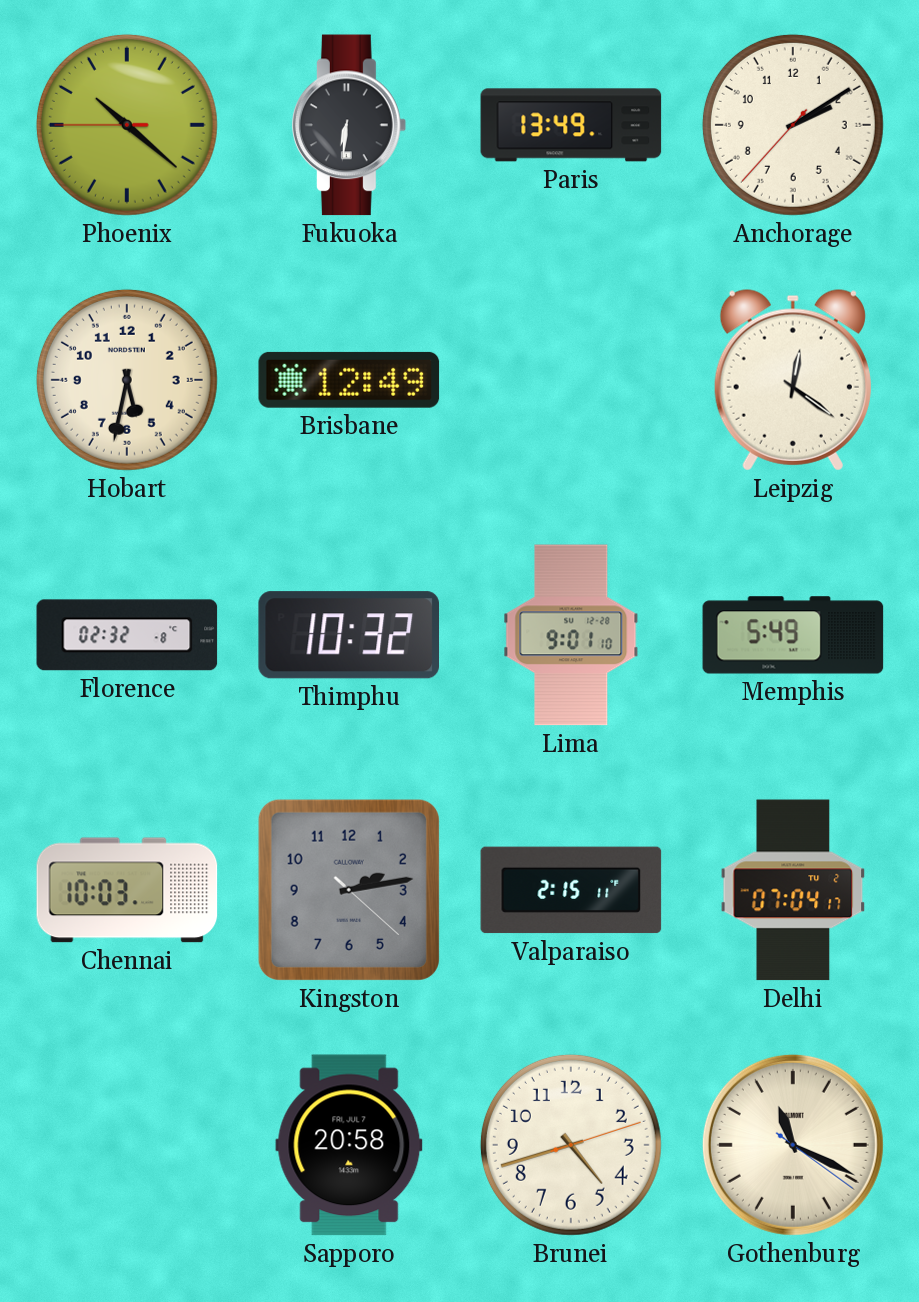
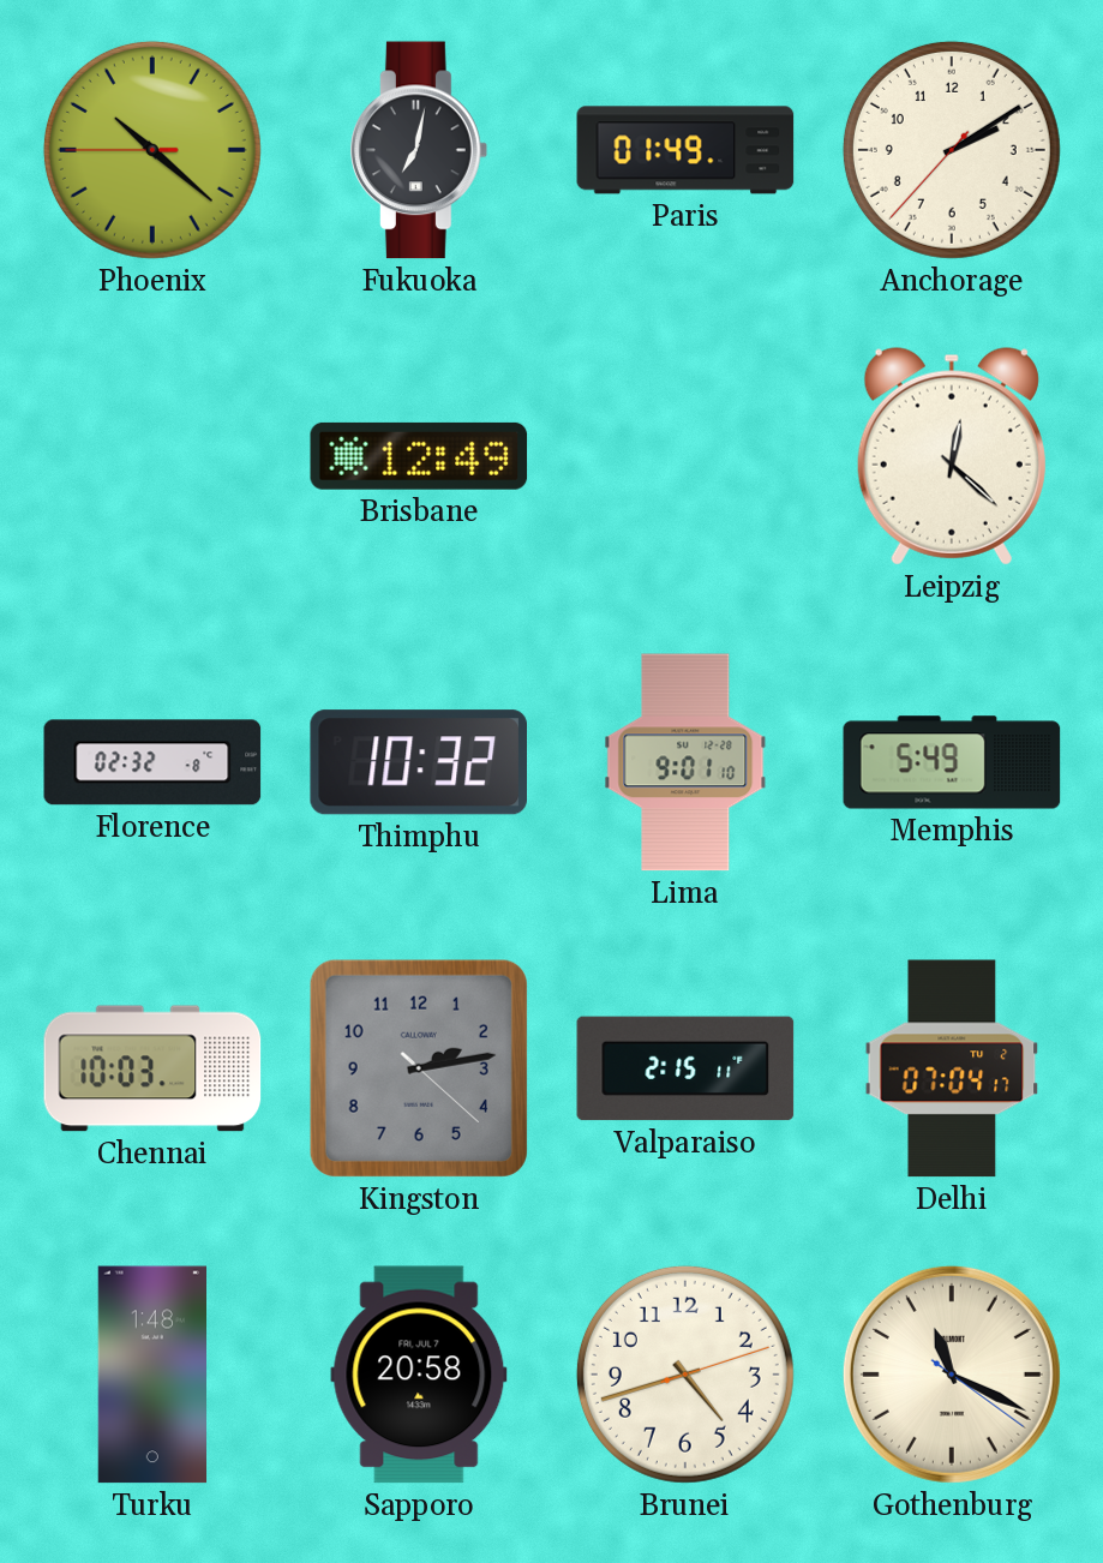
Fukuoka: 6:31 -> 7:02 (419, 150)
Paris: 13:49 -> 01:49 (685, 150)
Hobart: 5:32 -> none (127, 380)
Leipzig: 12:21 -> 12:22 (952, 456)
Turku: none -> 1:48 (151, 1375)
